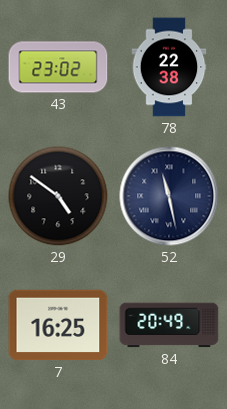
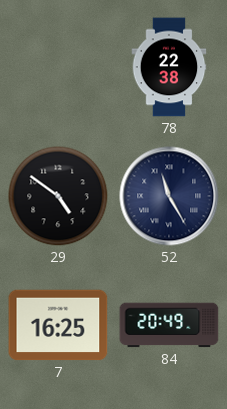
43: 23:02 -> none (58, 67)
52: 11:28 -> 11:25 (169, 196)
